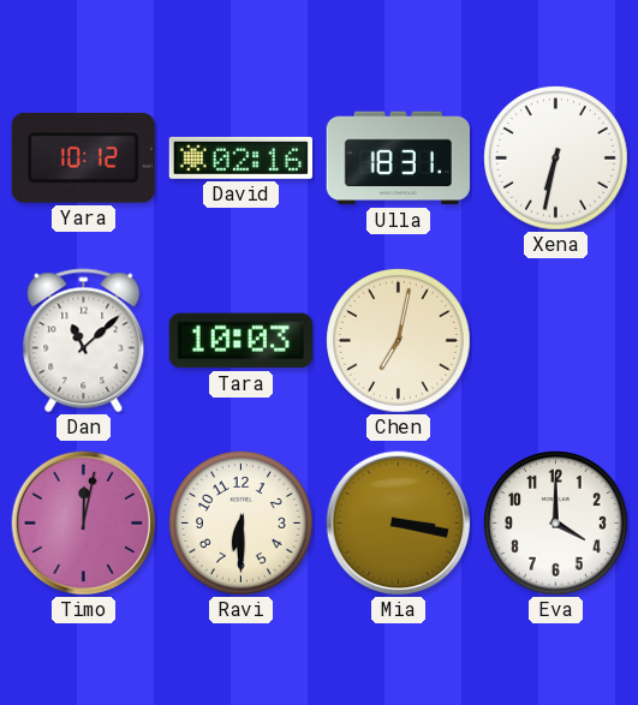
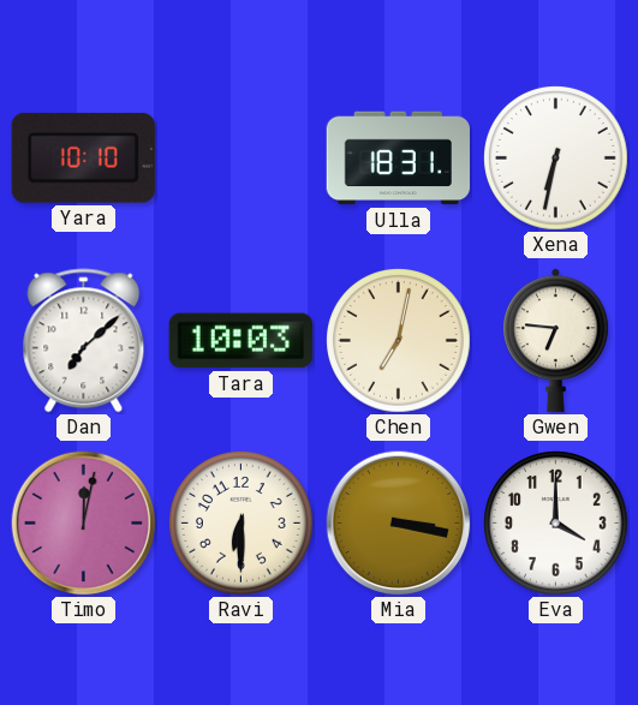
Yara: 10:12 -> 10:10 (83, 157)
David: 02:16 -> none (240, 157)
Dan: 11:08 -> 7:08 (84, 341)
Gwen: none -> 6:46 (556, 340)
